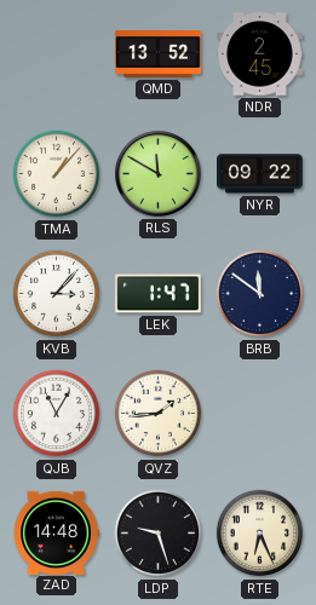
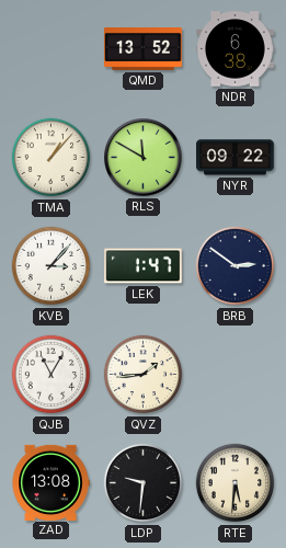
NDR: 2:45 -> 6:38 (236, 49)
BRB: 11:51 -> 2:51 (236, 266)
ZAD: 14:48 -> 13:08 (50, 482)
LDP: 9:27 -> 9:31 (144, 483)
RTE: 6:26 -> 5:31 (236, 483)
